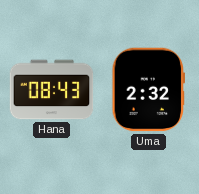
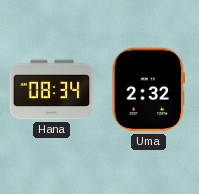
Hana: 08:43 -> 08:34 (52, 90)
